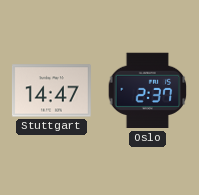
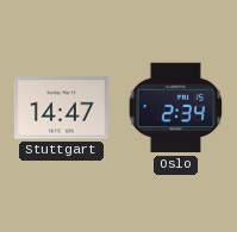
Oslo: 2:37 -> 2:34 (176, 108)
